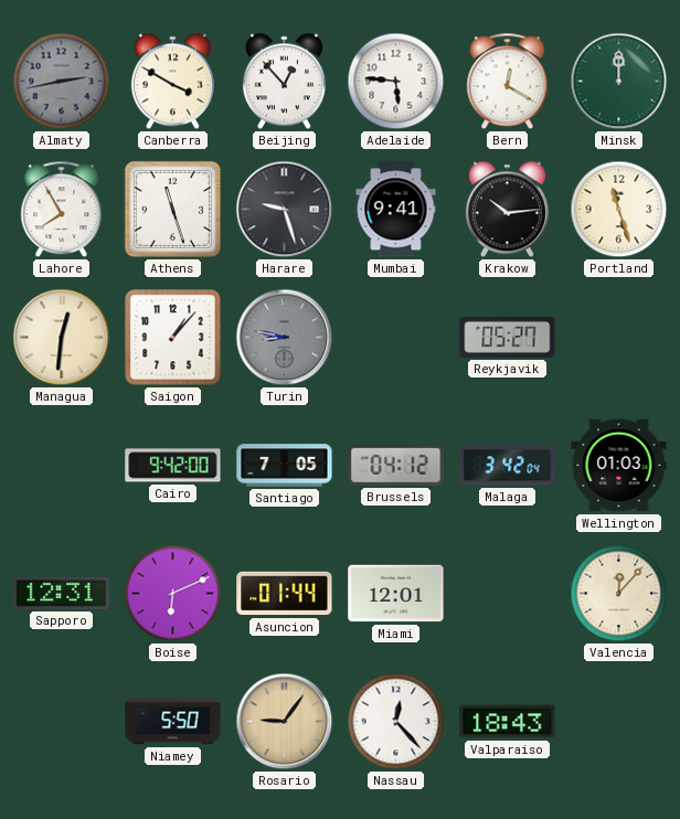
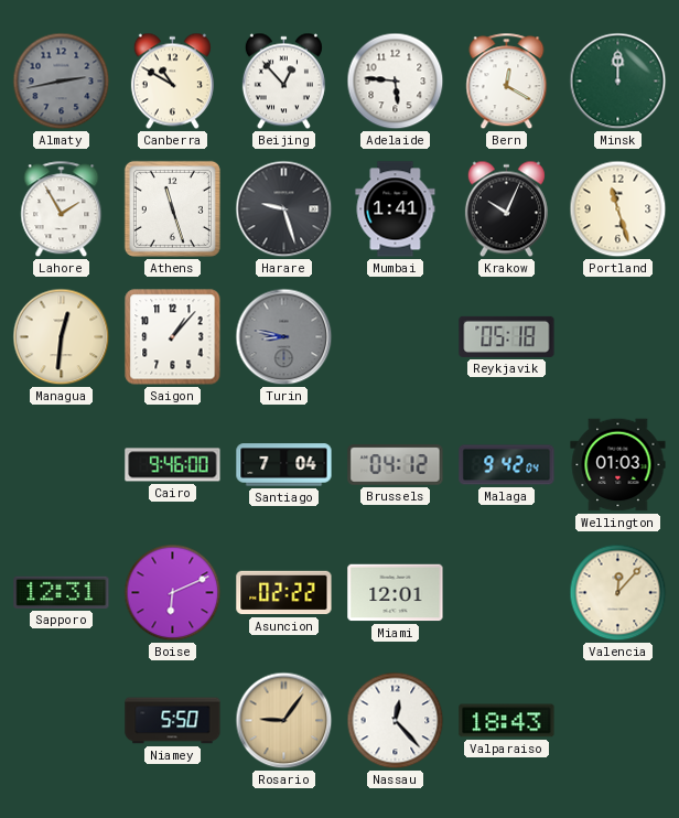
Canberra: 3:50 -> 10:50 (172, 82)
Lahore: 7:55 -> 1:55 (62, 209)
Mumbai: 9:41 -> 1:41 (396, 209)
Krakow: 10:14 -> 10:04 (506, 209)
Reykjavik: 05:27 -> 05:18 (507, 336)
Cairo: 9:42 -> 9:46 (173, 465)
Santiago: 7:05 -> 7:04 (284, 465)
Malaga: 3:42 -> 9:42 (507, 465)
Asuncion: 01:44 -> 02:22 (284, 593)
